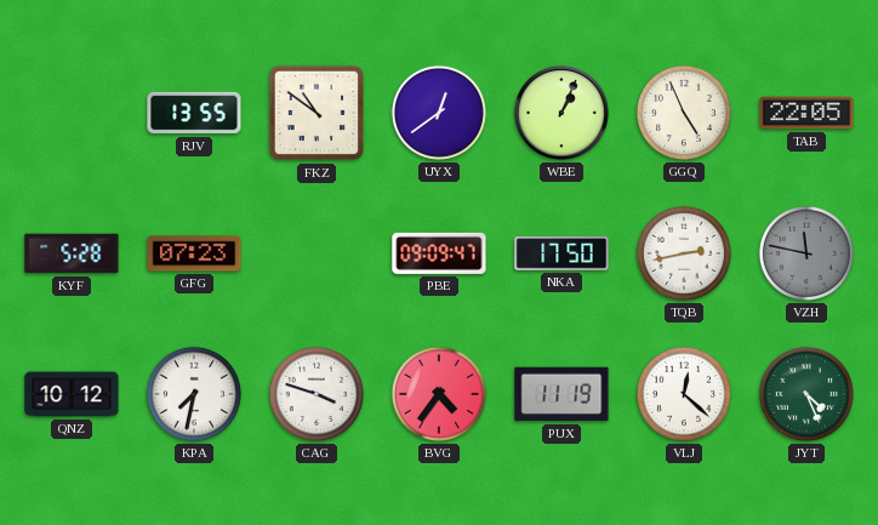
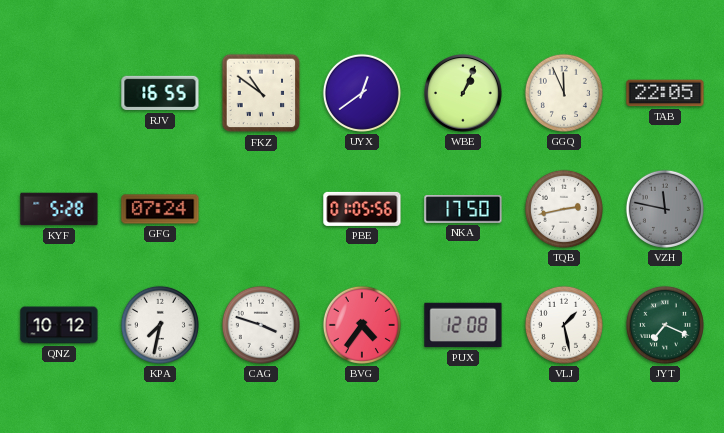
RJV: 13:55 -> 16:55 (160, 93)
GGQ: 4:56 -> 11:56 (564, 93)
GFG: 07:23 -> 07:24 (160, 209)
PBE: 09:09 -> 01:05 (362, 209)
PUX: 11:19 -> 12:08 (463, 325)
VLJ: 12:22 -> 1:28 (564, 325)
JYT: 4:26 -> 7:19 (665, 325)
